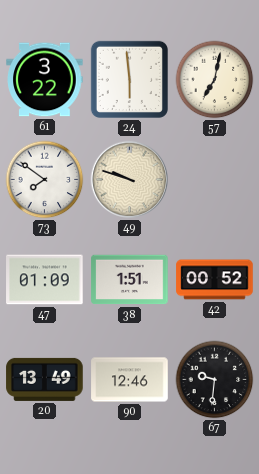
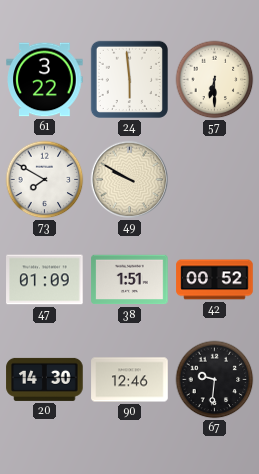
57: 7:02 -> 6:30 (215, 80)
73: 7:51 -> 7:50 (45, 180)
49: 9:48 -> 9:50 (130, 180)
20: 13:49 -> 14:30 (45, 379)
